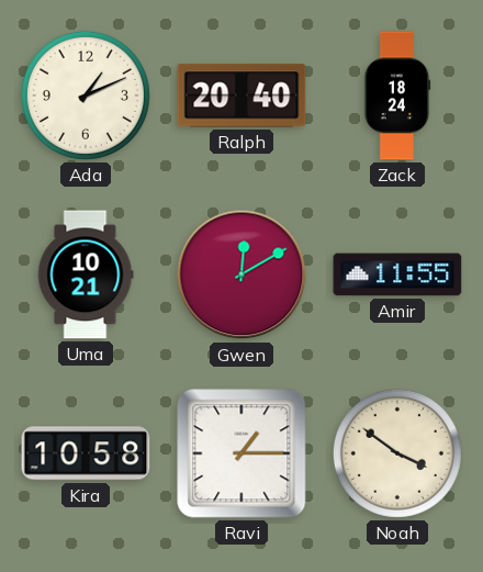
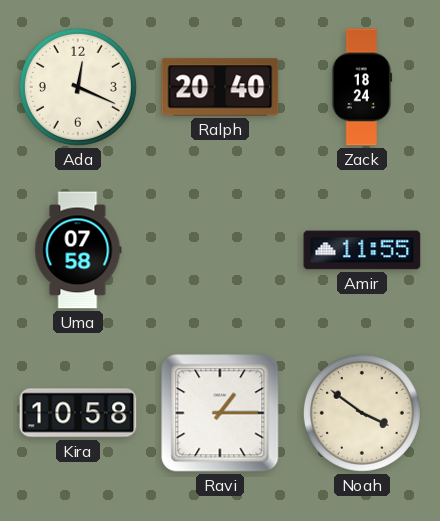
Ada: 1:11 -> 12:19 (78, 87)
Uma: 10:21 -> 07:58 (78, 250)
Gwen: 12:10 -> none (241, 274)
